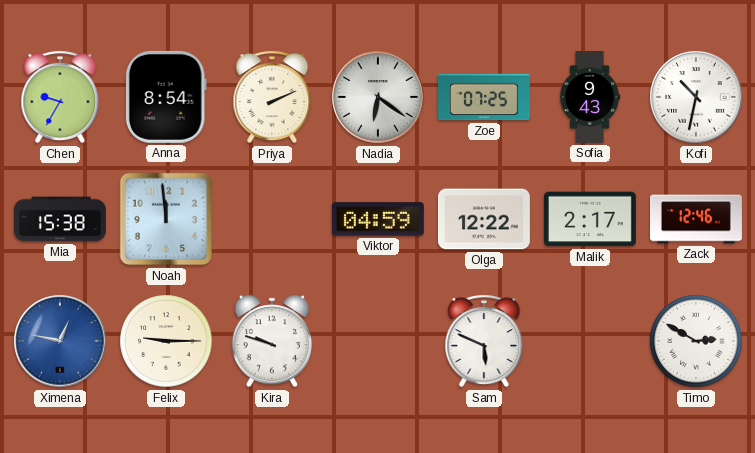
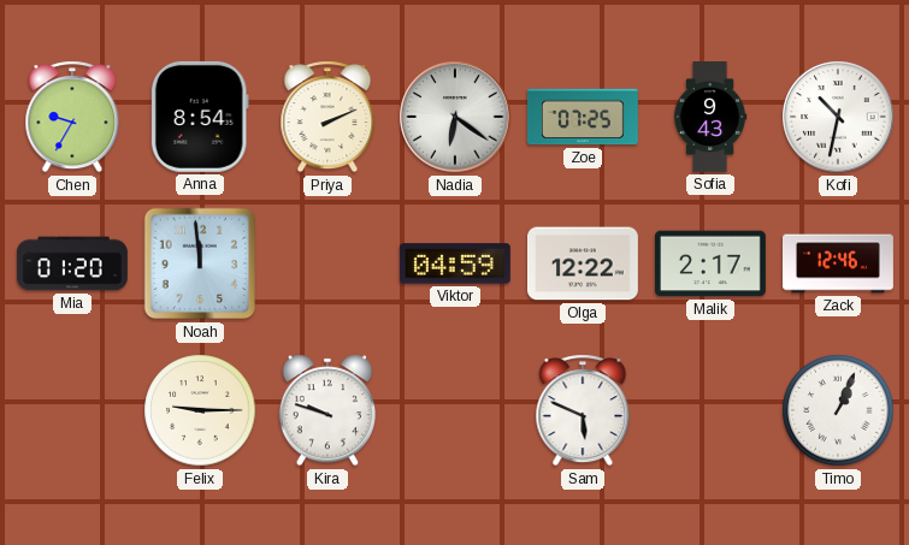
Mia: 15:38 -> 01:20 (72, 263)
Ximena: 12:47 -> none (60, 341)
Timo: 2:50 -> 1:04 (838, 410)
